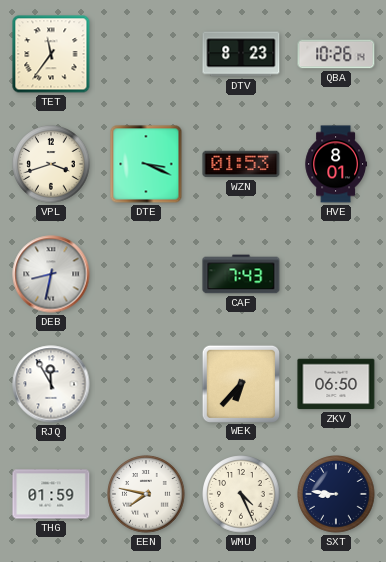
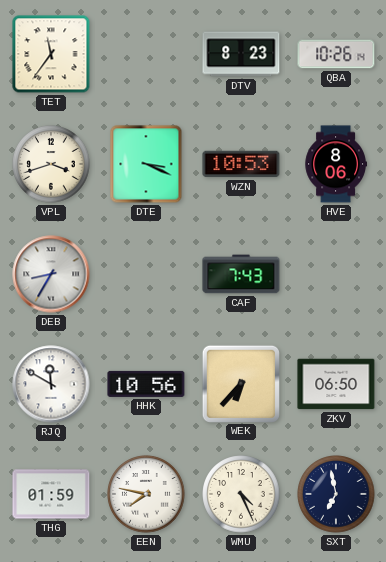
WZN: 01:53 -> 10:53 (241, 164)
HVE: 8:01 -> 8:06 (335, 164)
DEB: 8:32 -> 8:35 (51, 274)
RJQ: 11:55 -> 11:50 (51, 384)
HHK: none -> 10:56 (146, 384)
SXT: 8:46 -> 6:58 (336, 494)
